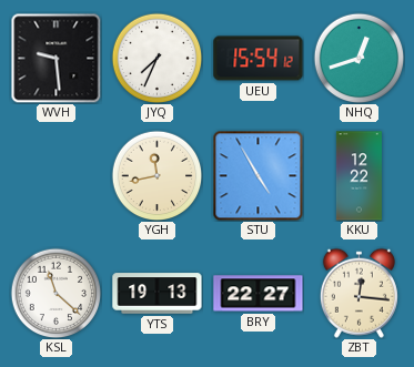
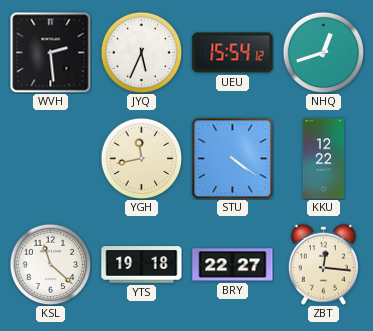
WVH: 9:29 -> 2:29 (50, 52)
JYQ: 7:34 -> 5:34 (141, 52)
STU: 4:55 -> 4:21 (232, 158)
YTS: 19:13 -> 19:18 (142, 265)
